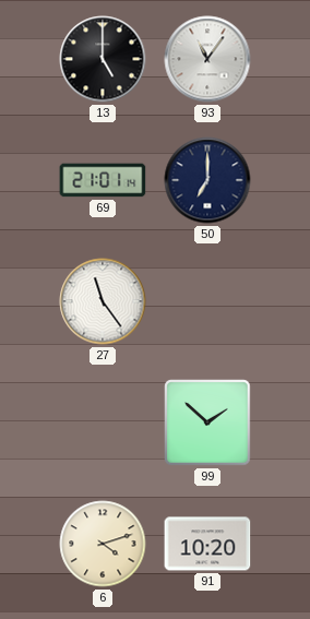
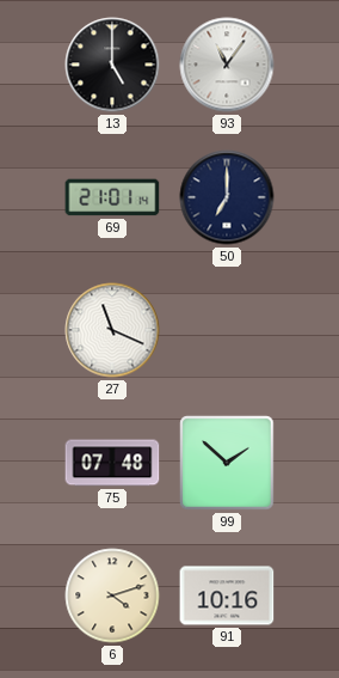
27: 11:24 -> 11:19 (112, 330)
75: none -> 07:48 (112, 463)
91: 10:20 -> 10:16 (227, 595)
